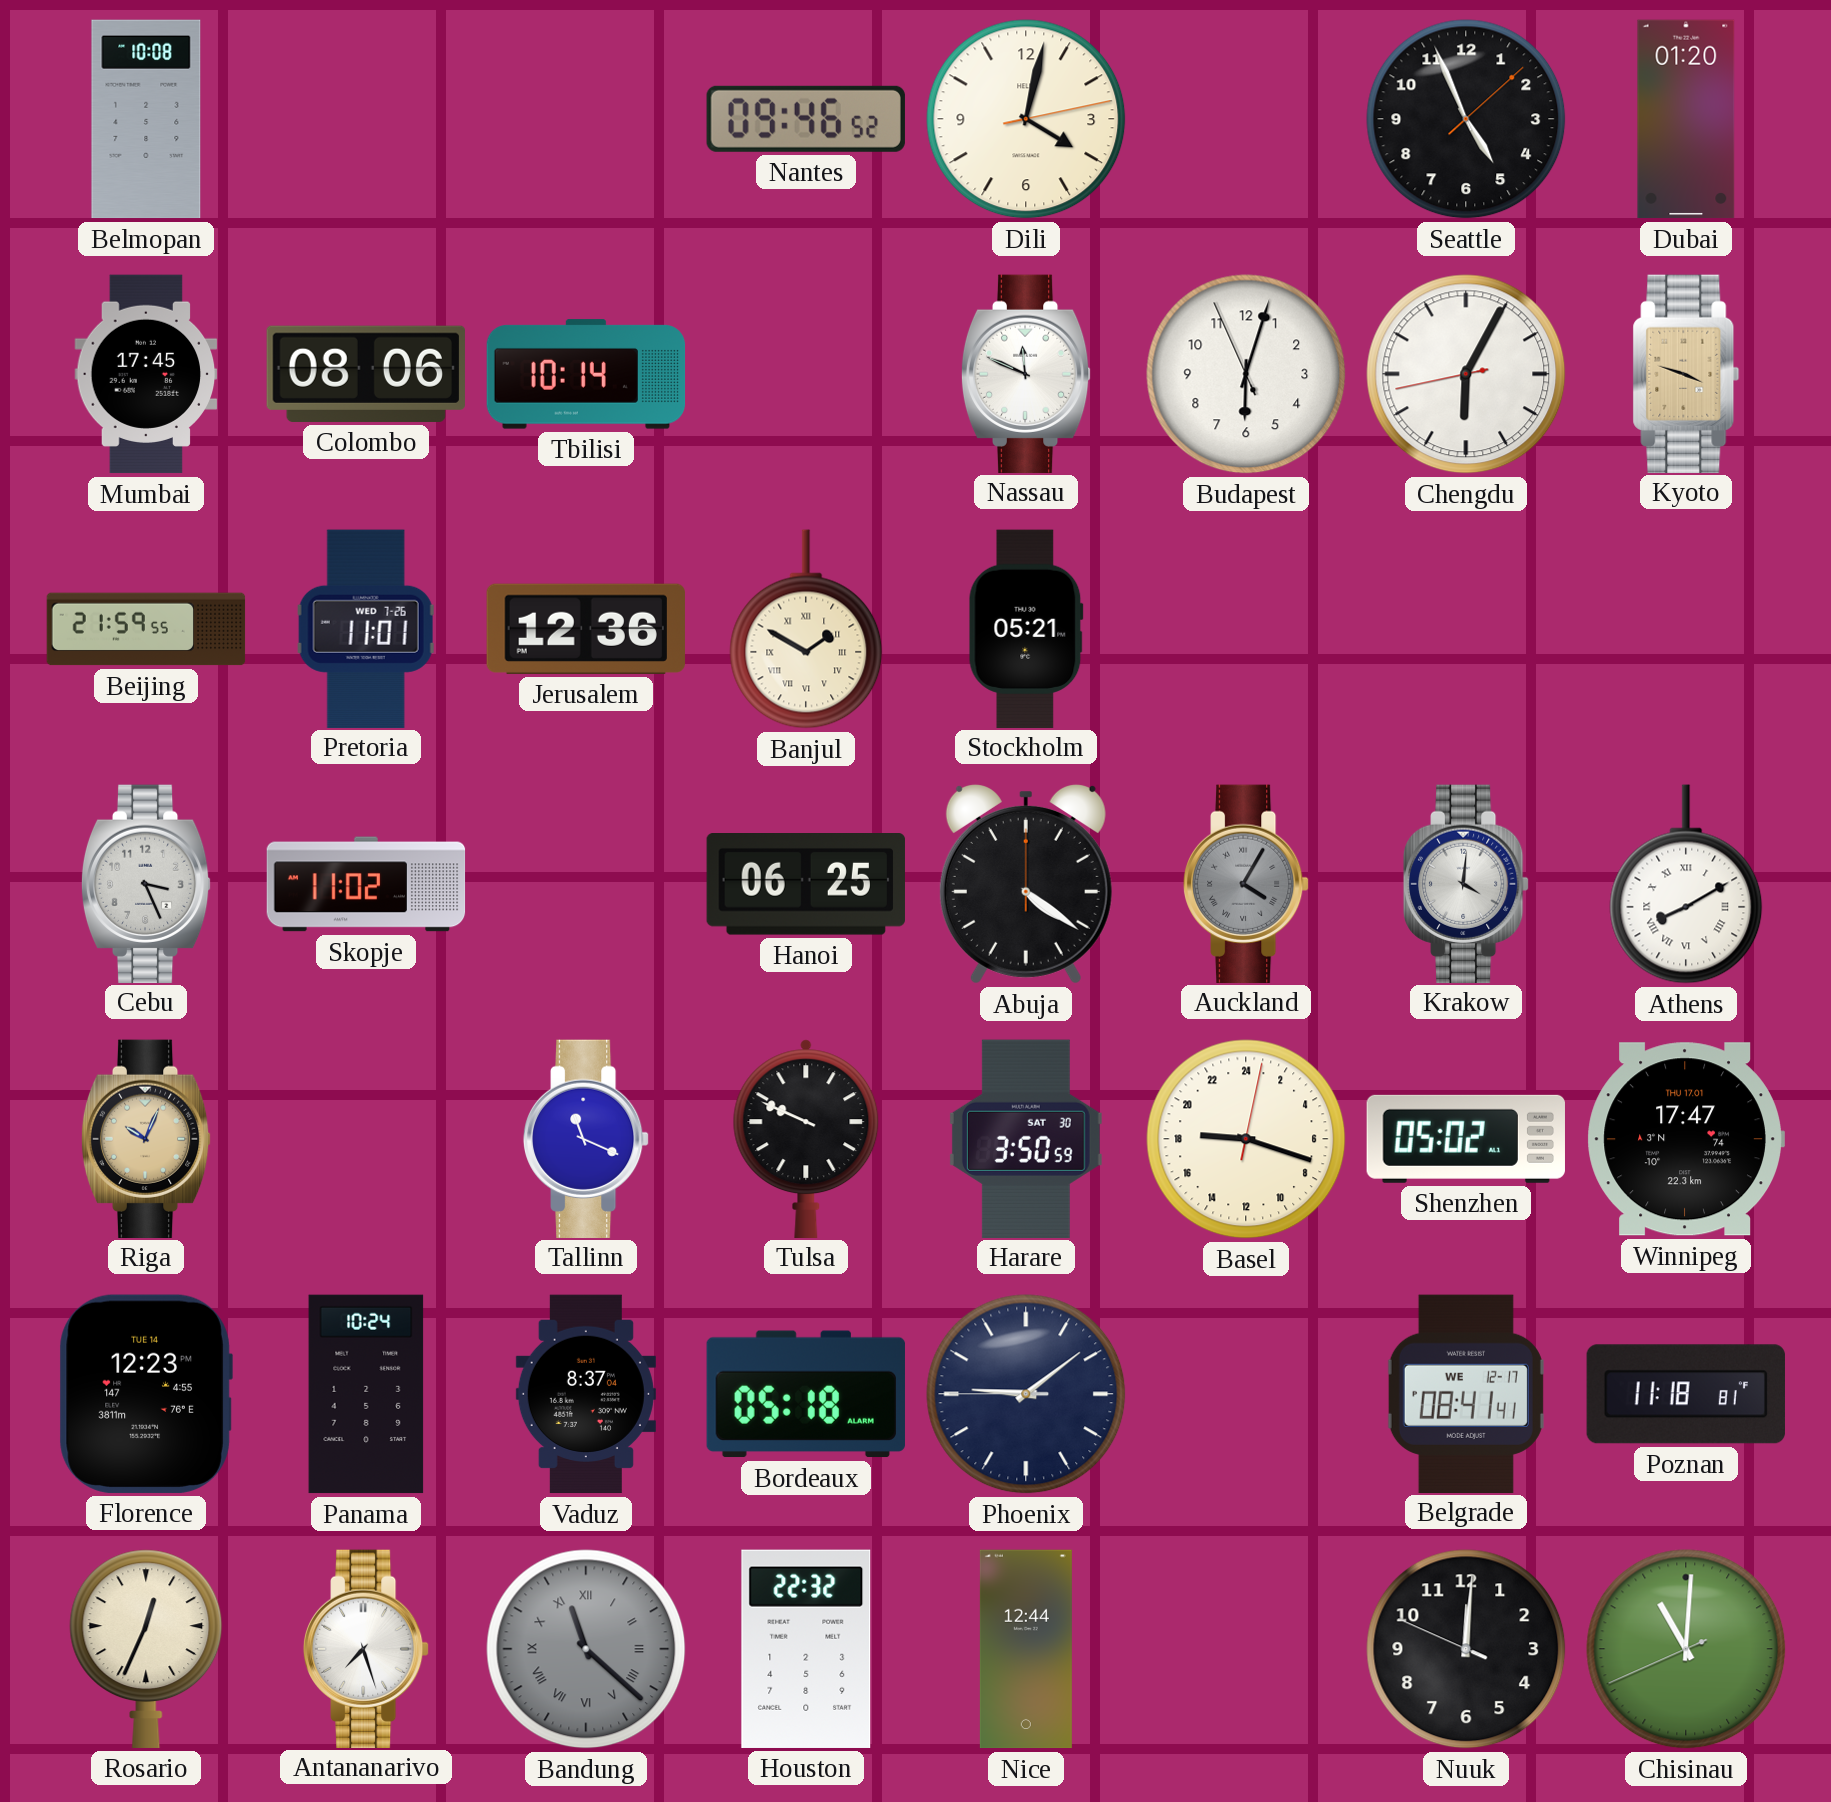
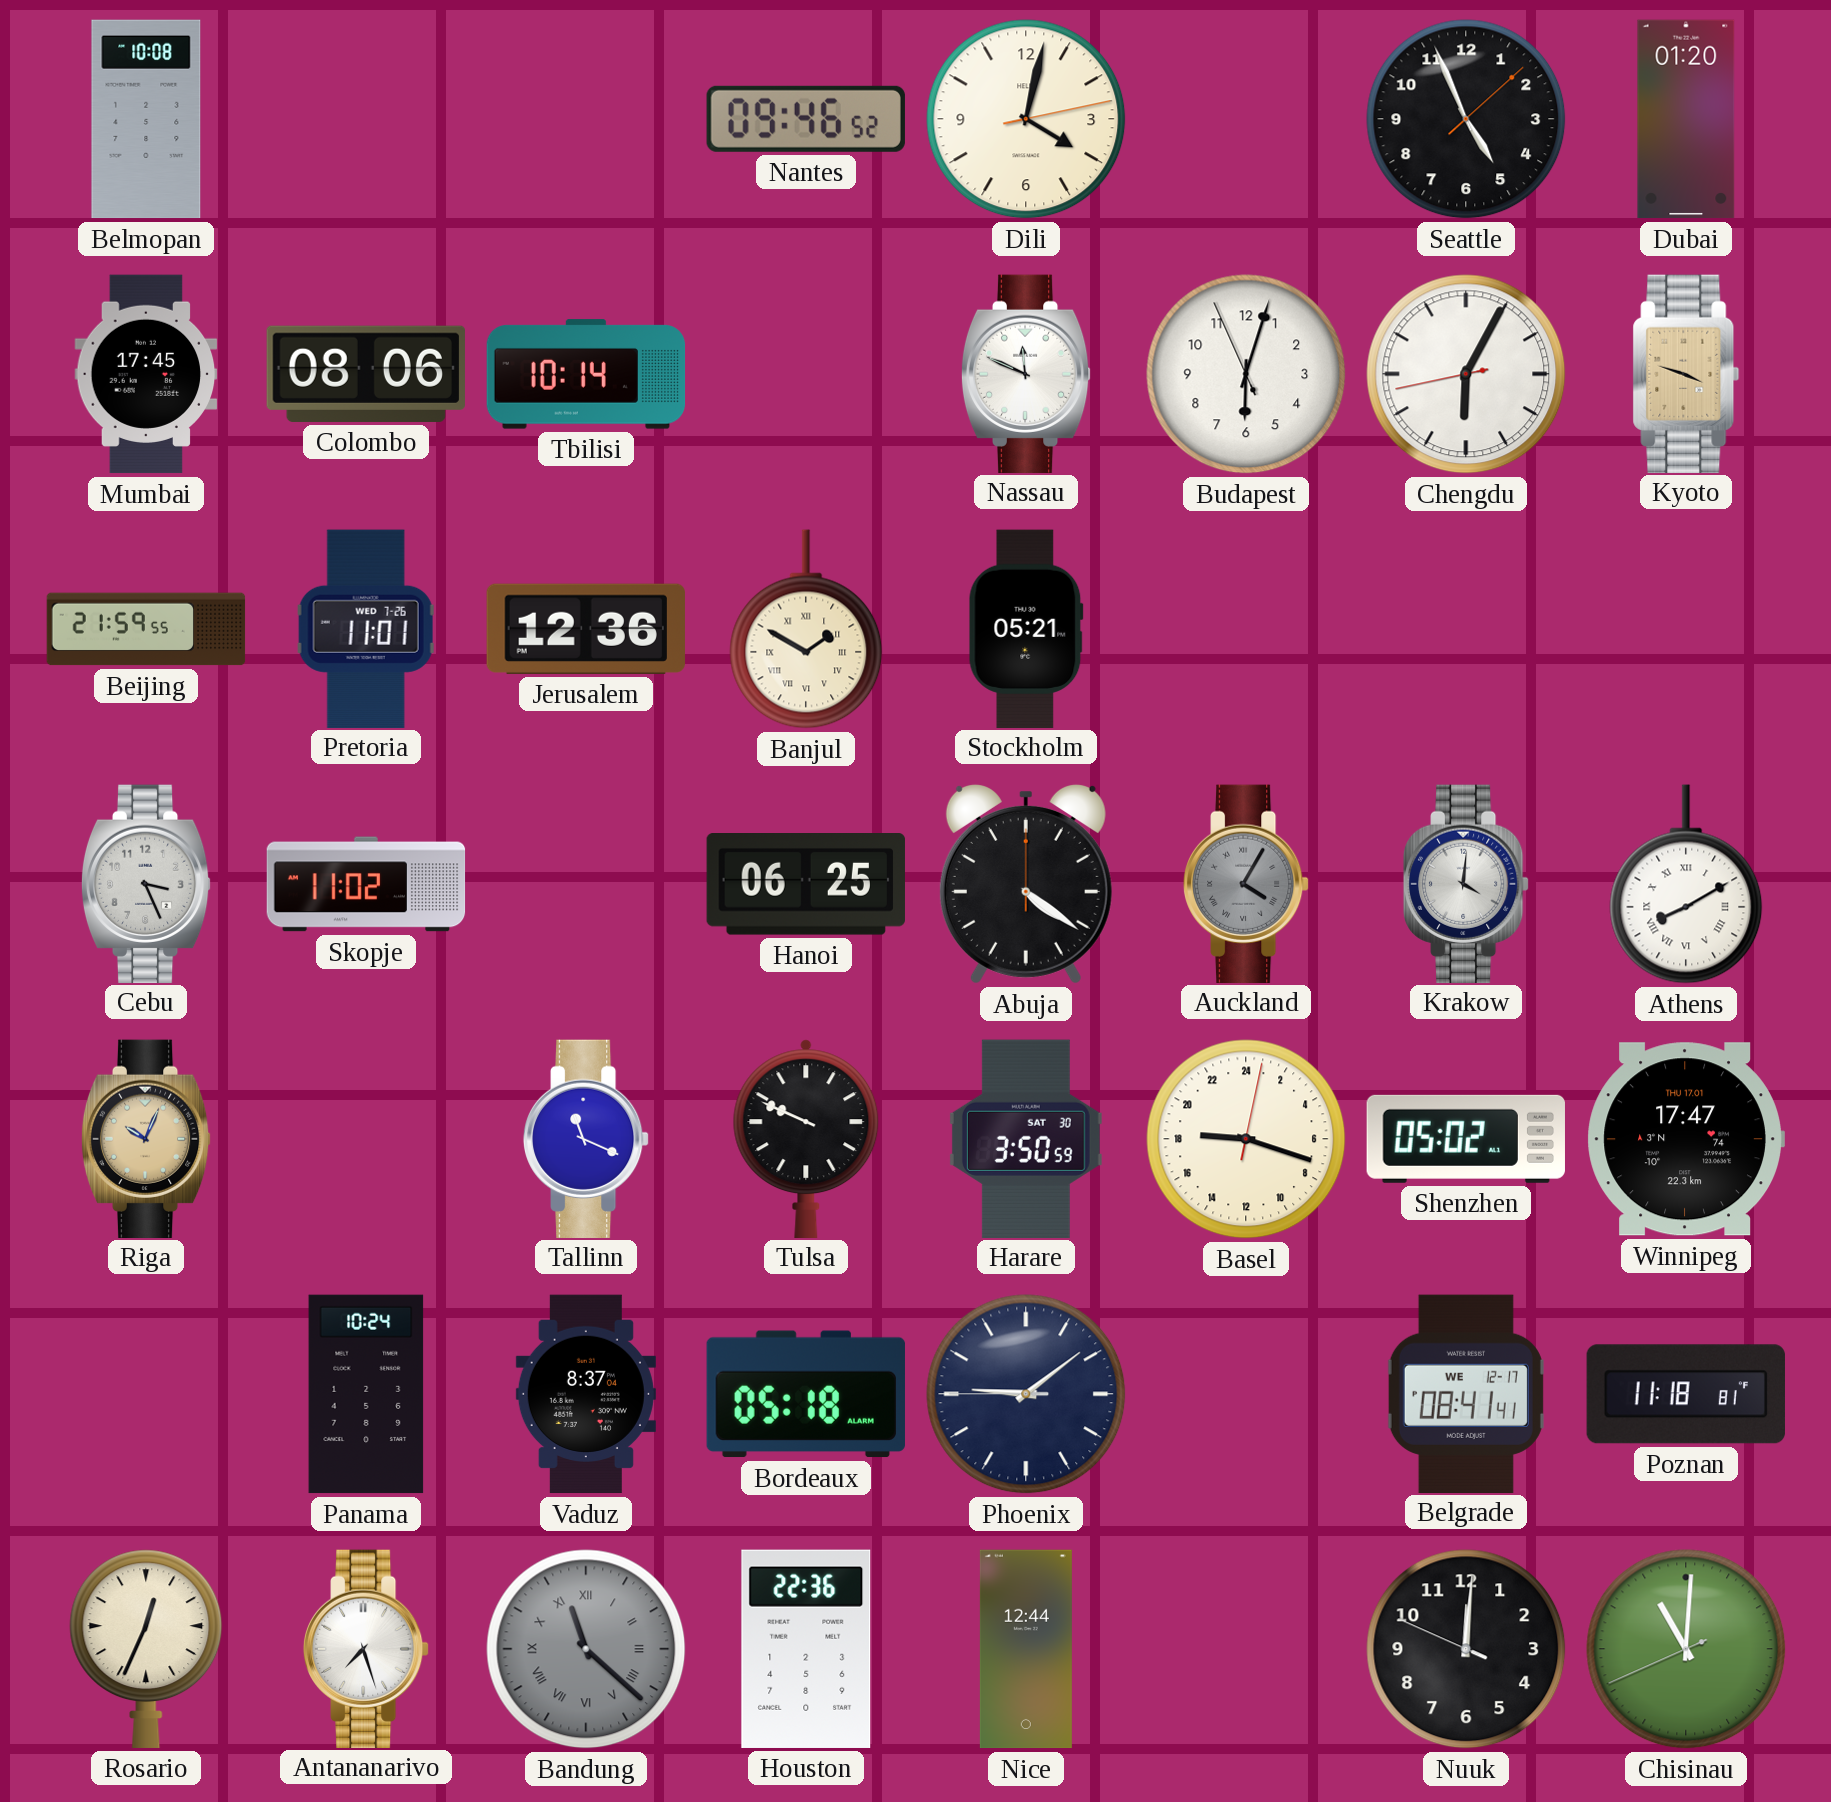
Florence: 12:23 -> none (146, 1394)
Houston: 22:32 -> 22:36 (806, 1649)
